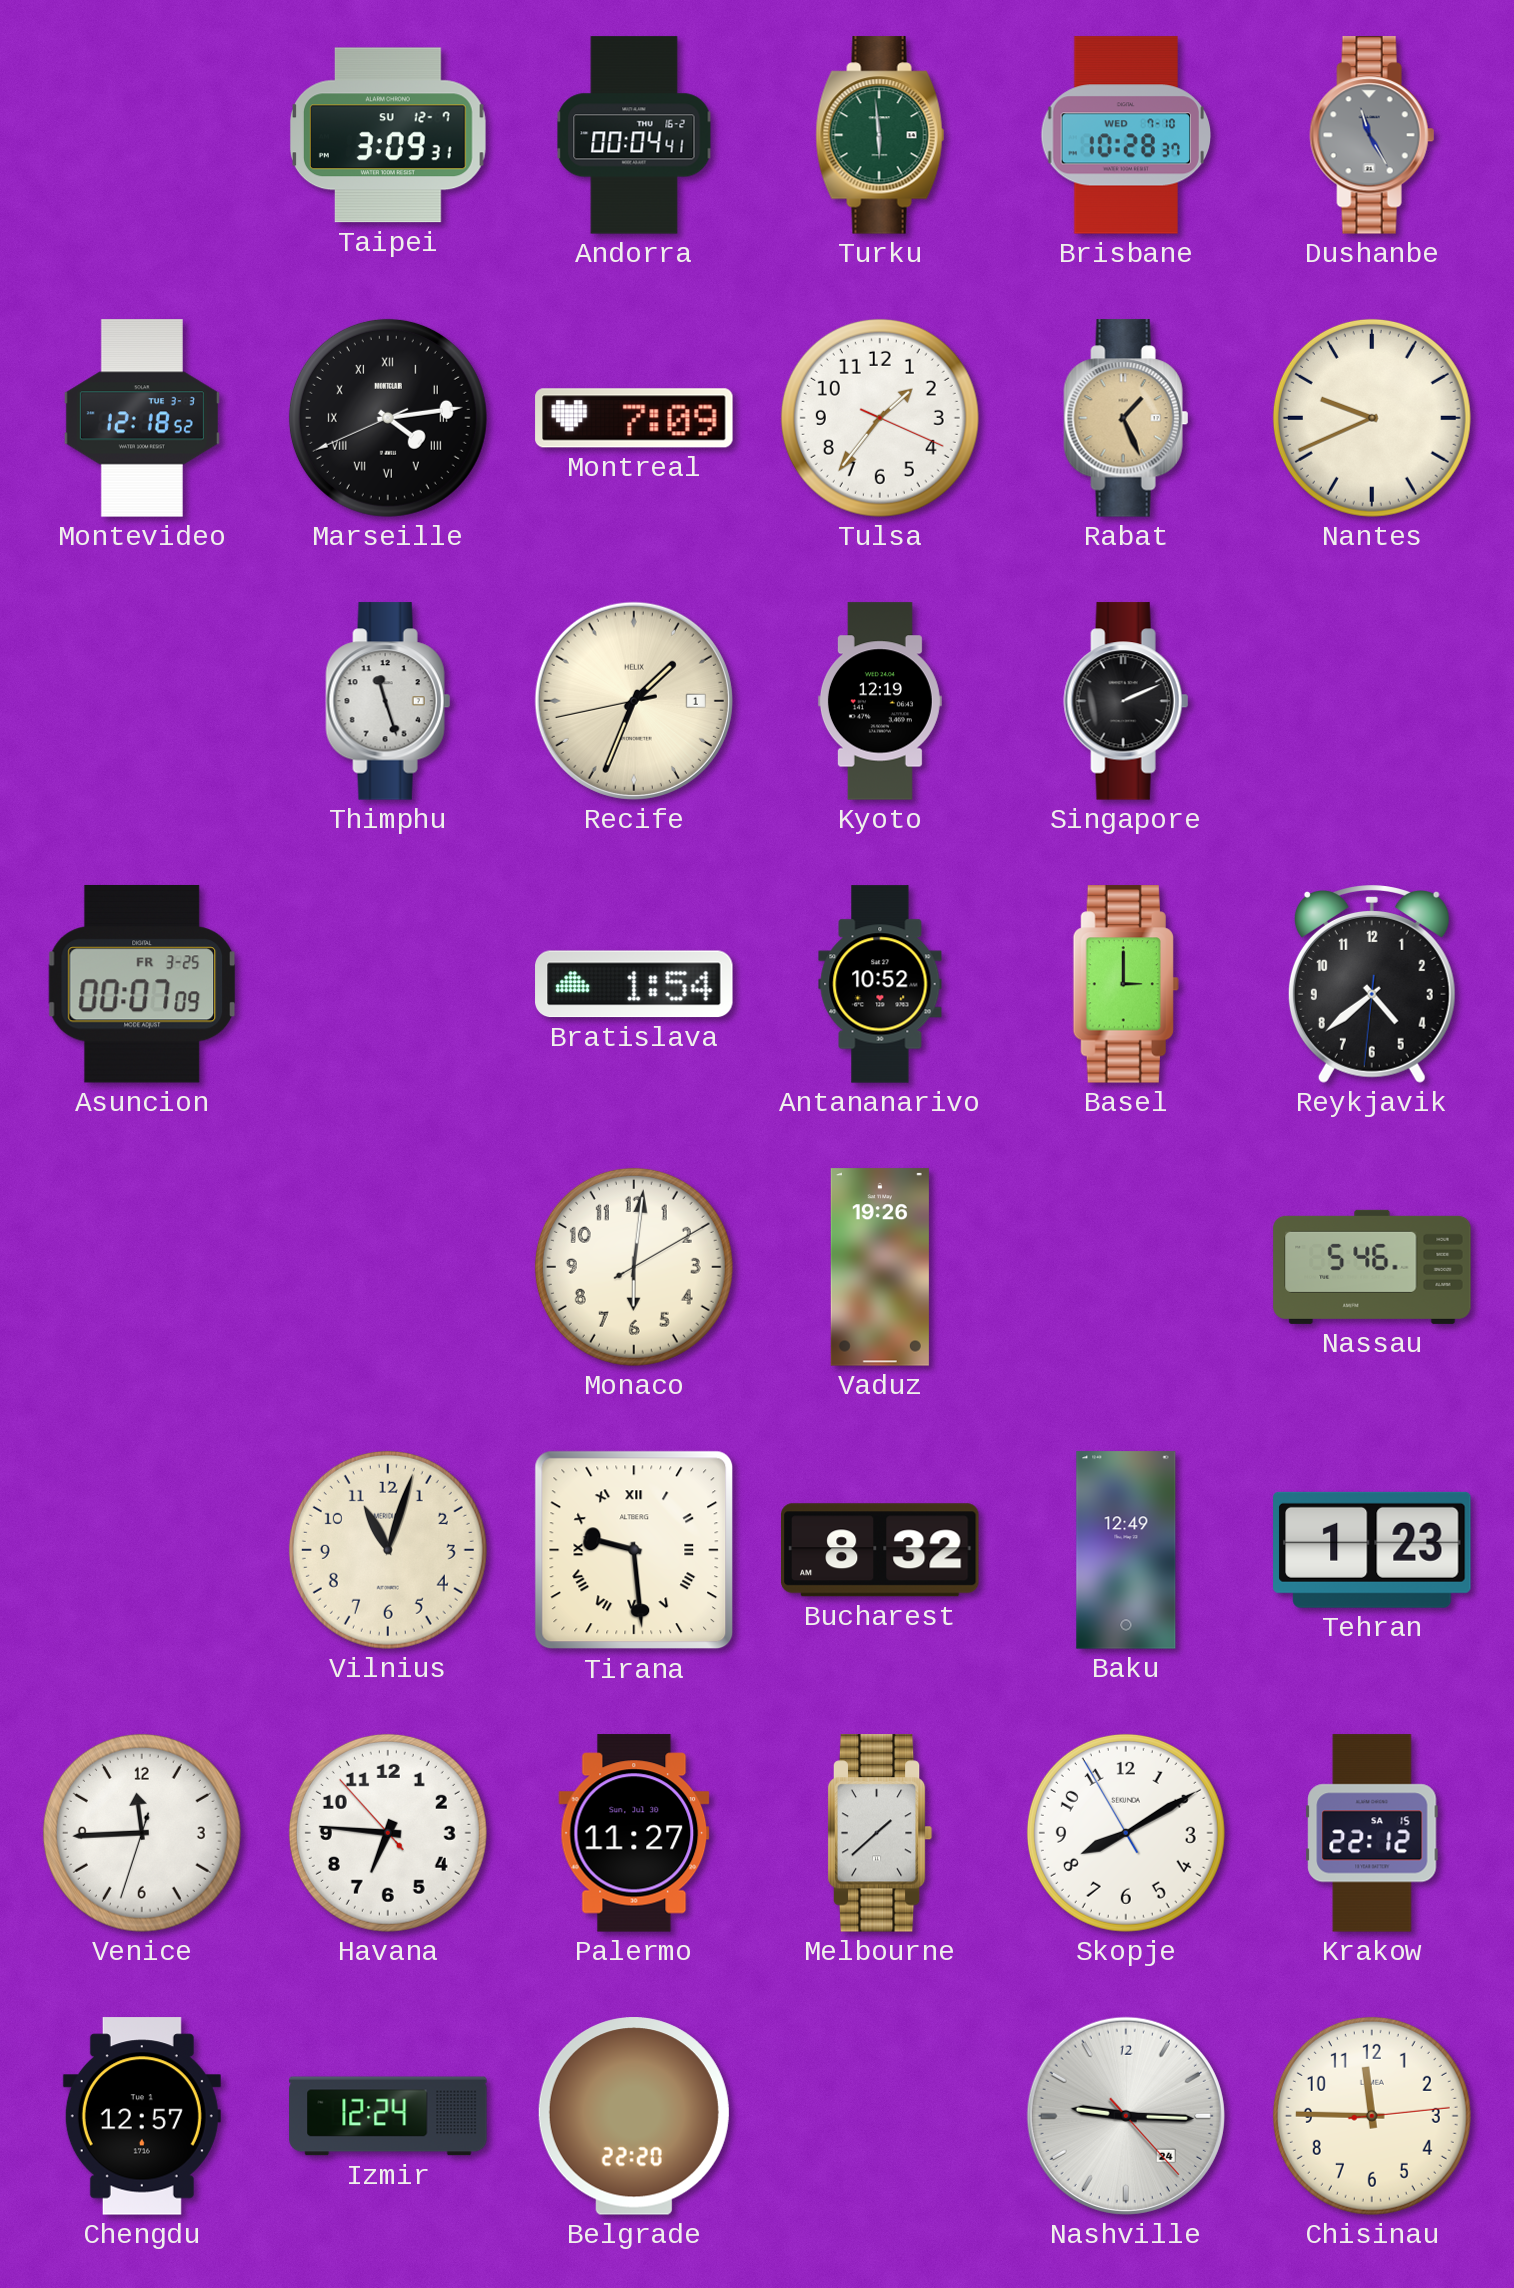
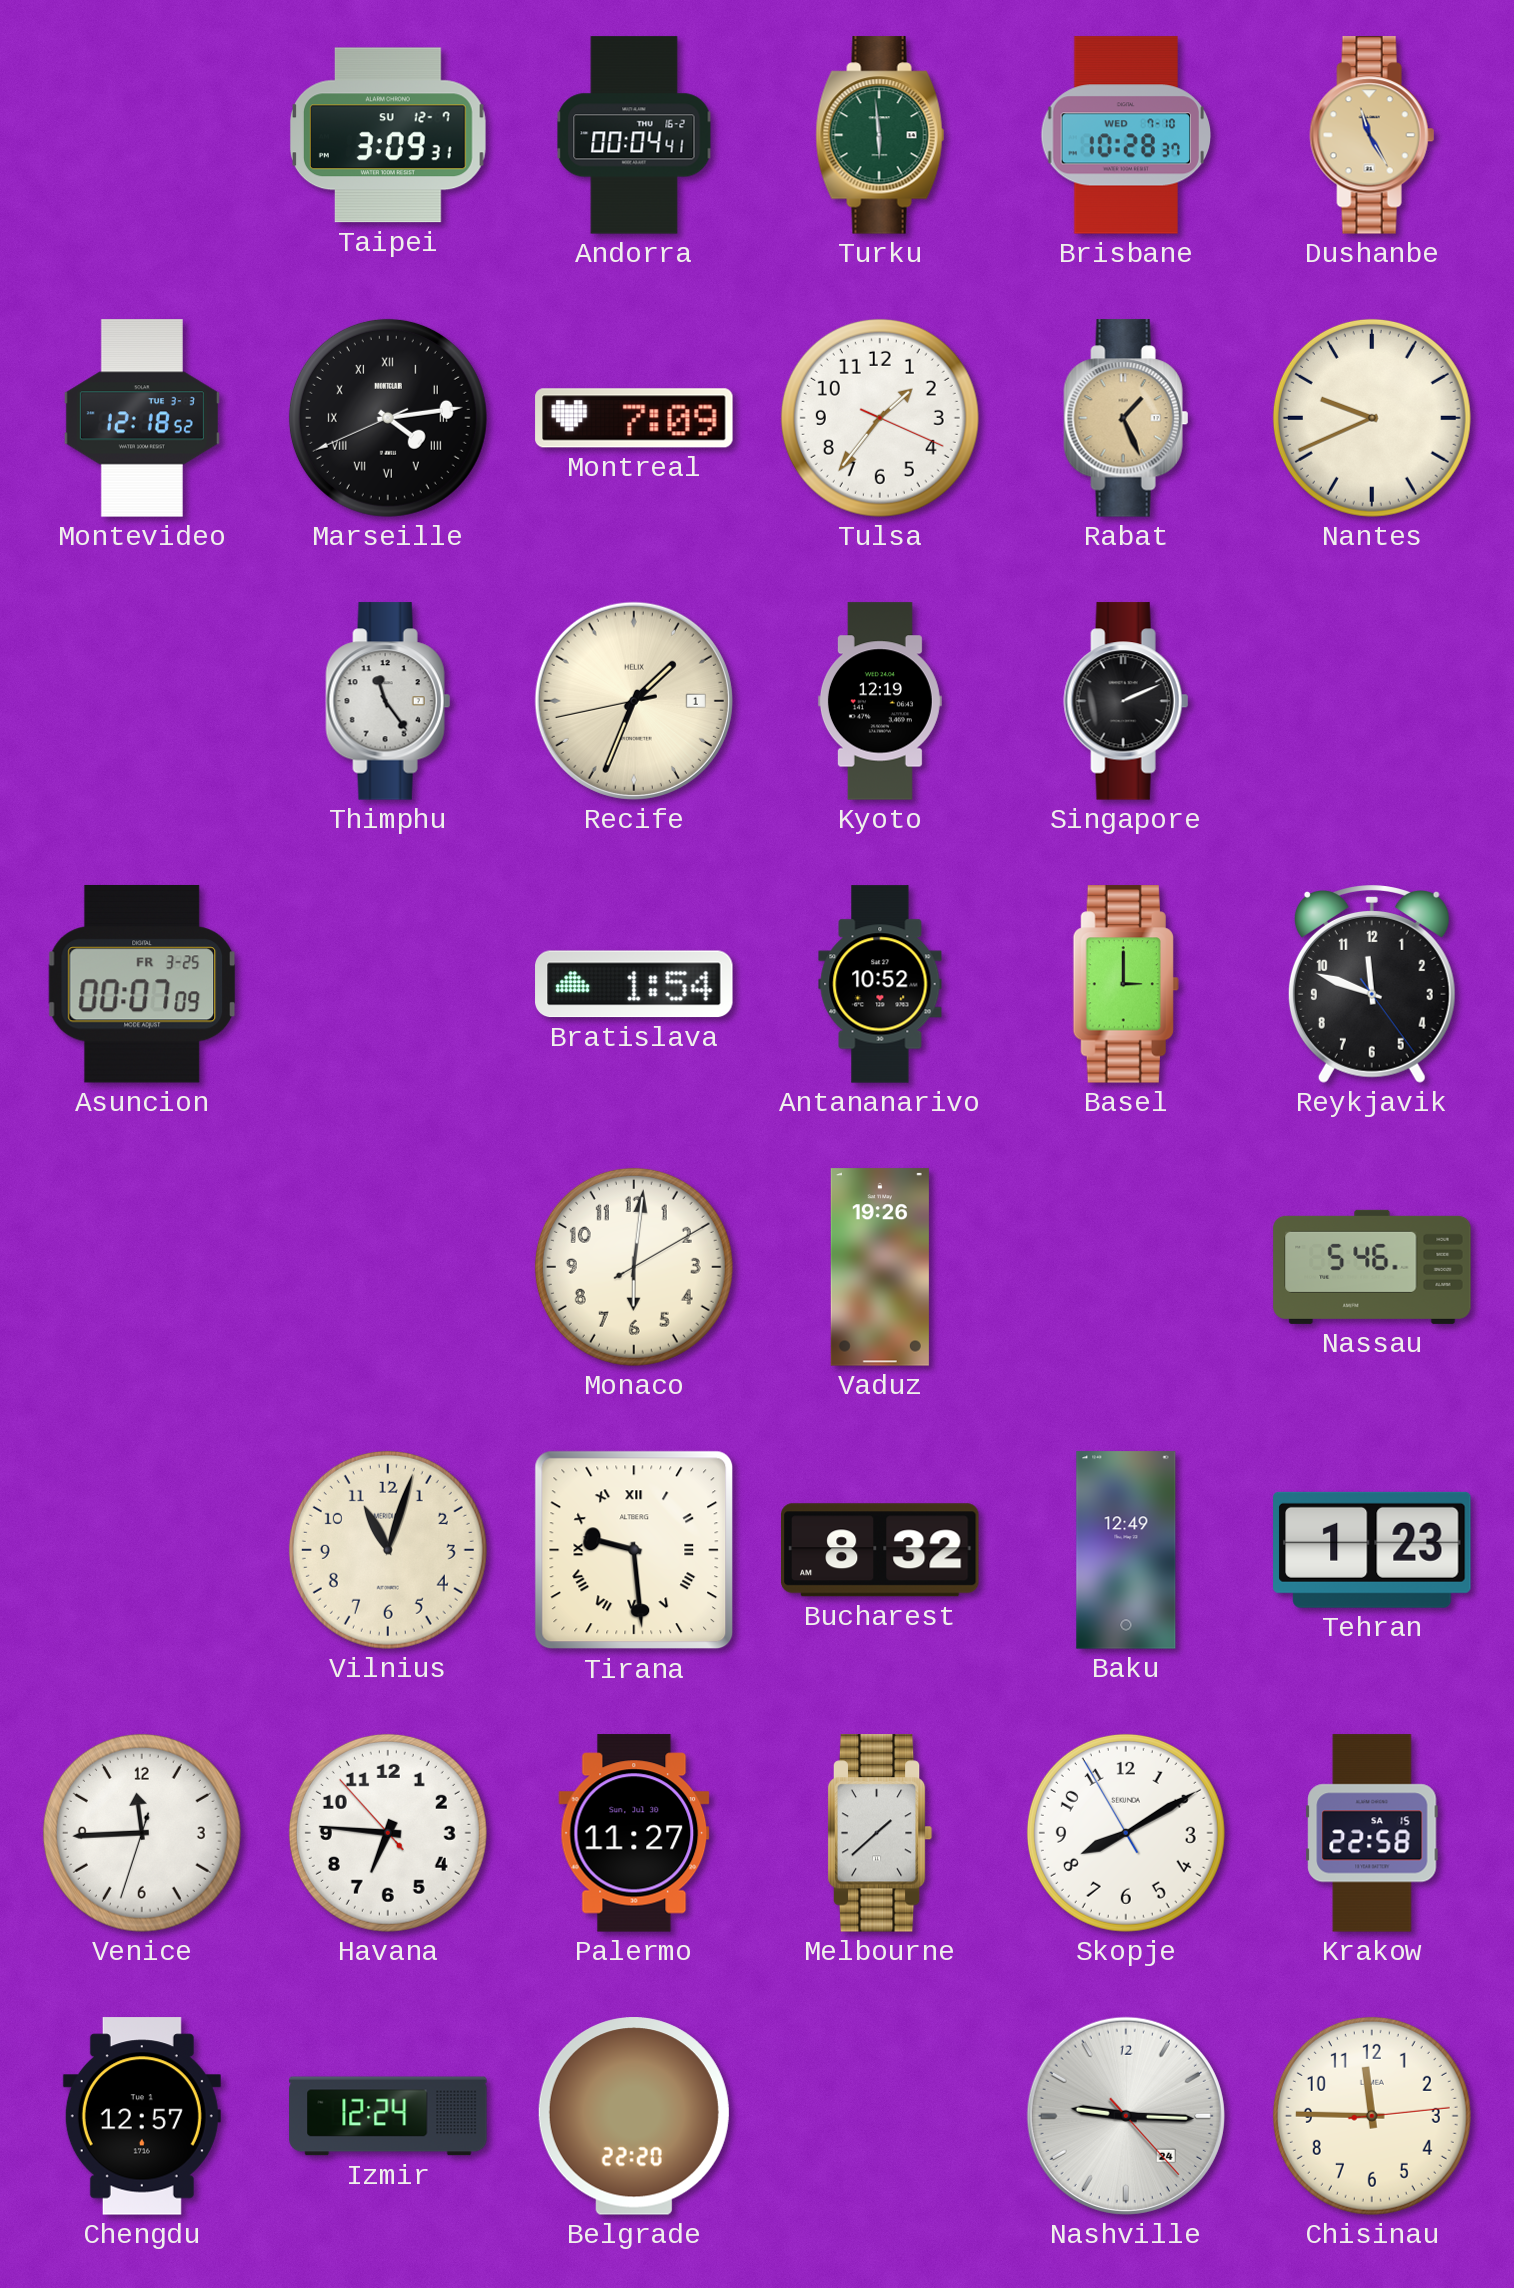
Dushanbe dial: grey -> champagne (1372, 135)
Thimphu: 11:27 -> 11:24 (388, 701)
Reykjavik: 4:38 -> 11:48 (1372, 984)
Krakow: 22:12 -> 22:58 (1372, 1833)
